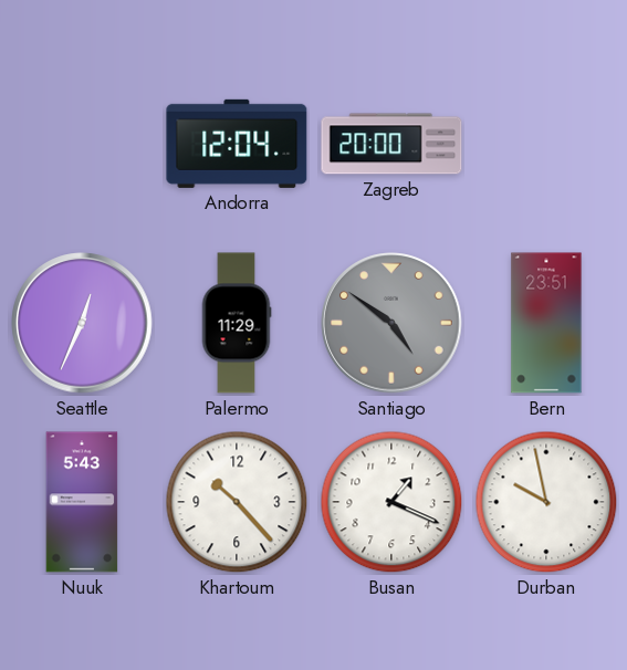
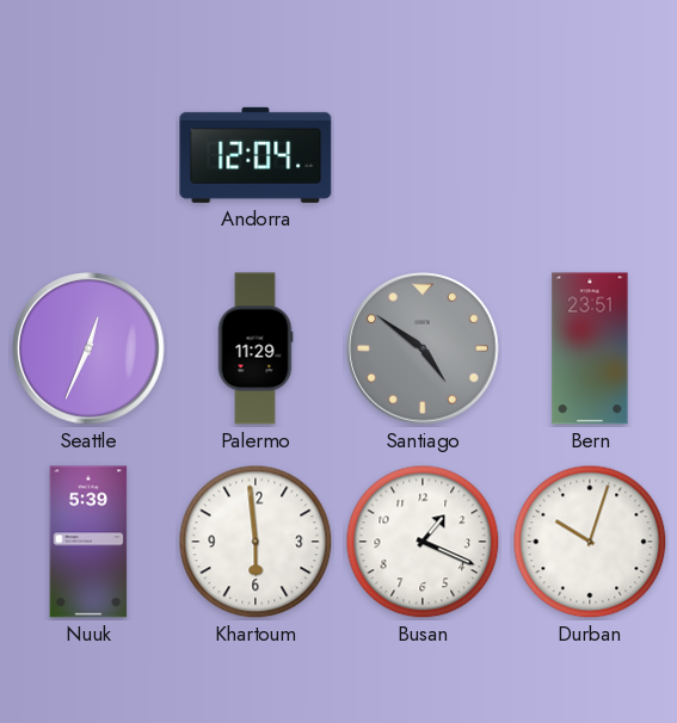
Zagreb: 20:00 -> none (391, 144)
Nuuk: 5:43 -> 5:39 (88, 542)
Khartoum: 10:23 -> 5:59 (256, 542)
Durban: 9:58 -> 10:03 (590, 542)
